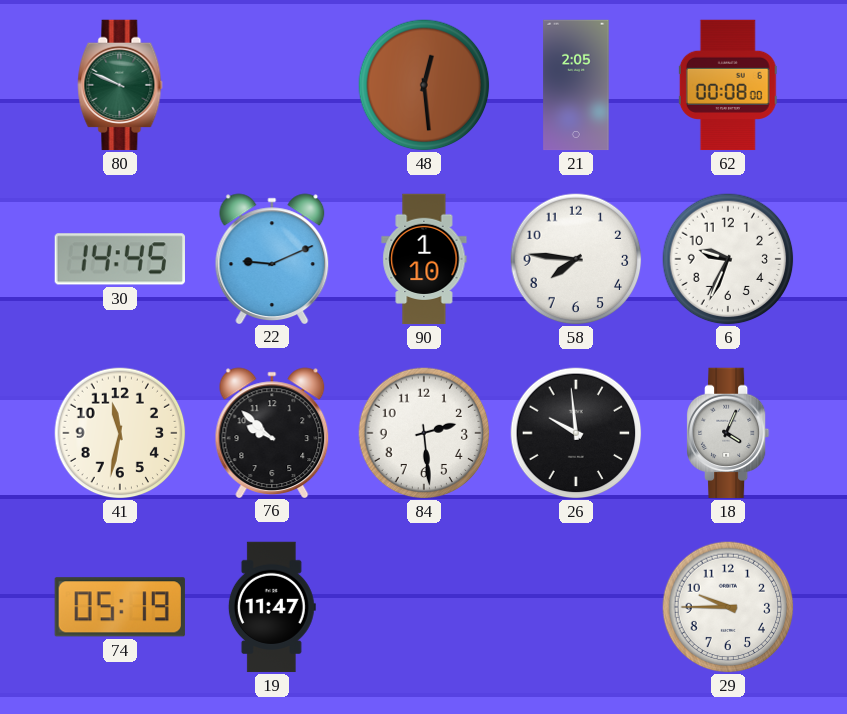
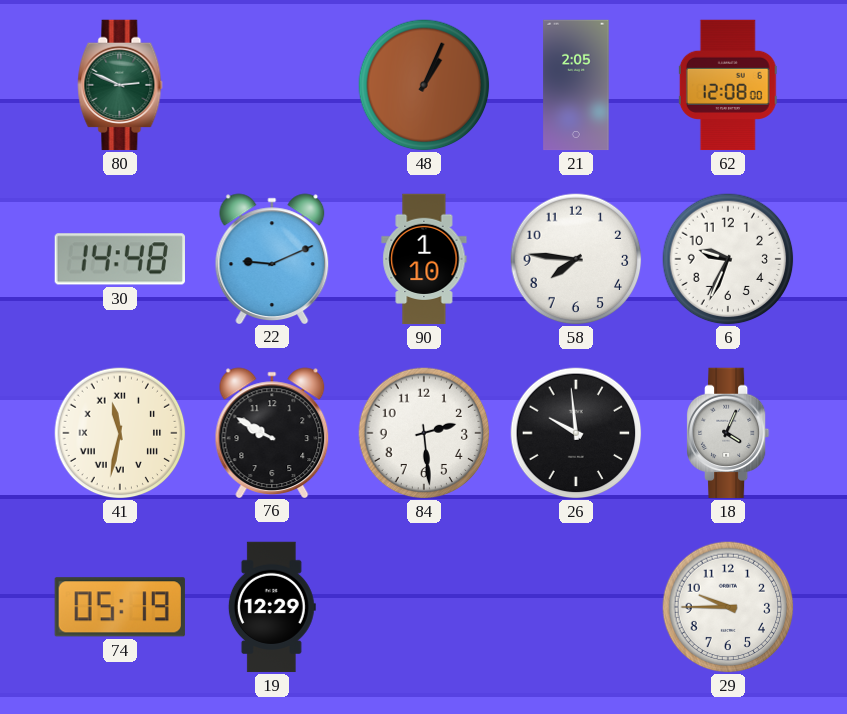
80: 9:49 -> 2:49 (120, 85)
48: 12:29 -> 1:04 (424, 85)
62: 00:08 -> 12:08 (728, 85)
30: 14:45 -> 14:48 (120, 259)
41 numerals: Arabic -> Roman (120, 433)
76: 9:52 -> 9:50 (272, 432)
19: 11:47 -> 12:29 (272, 607)
